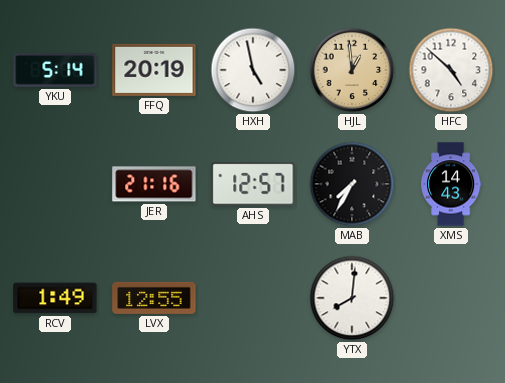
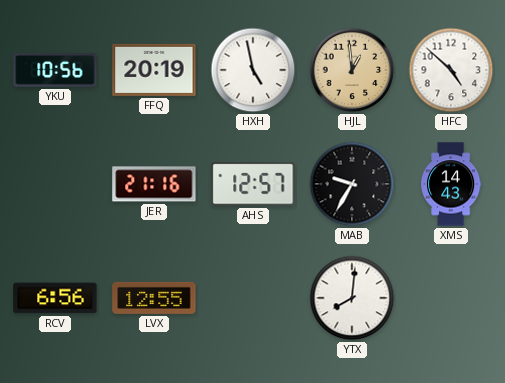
YKU: 5:14 -> 10:56 (55, 70)
MAB: 7:35 -> 9:35 (352, 184)
RCV: 1:49 -> 6:56 (55, 298)
